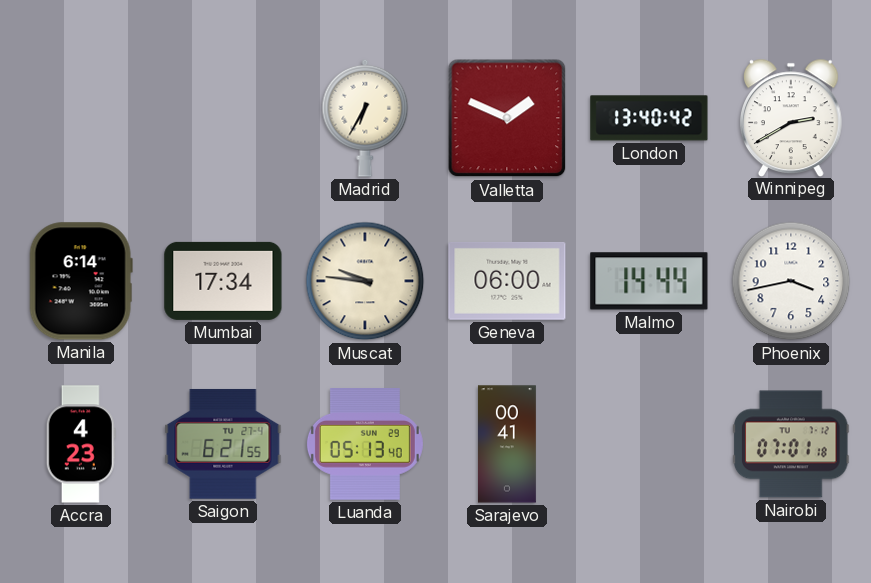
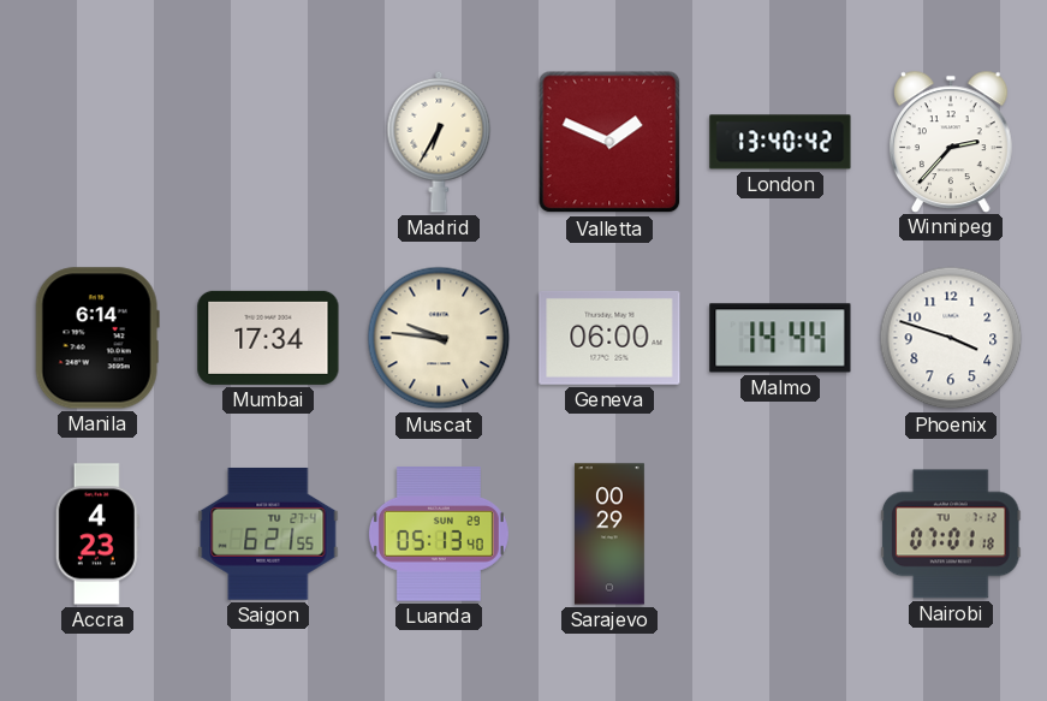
Winnipeg: 2:40 -> 2:37 (952, 141)
Phoenix: 3:43 -> 3:48 (951, 338)
Sarajevo: 00:41 -> 00:29 (609, 534)
